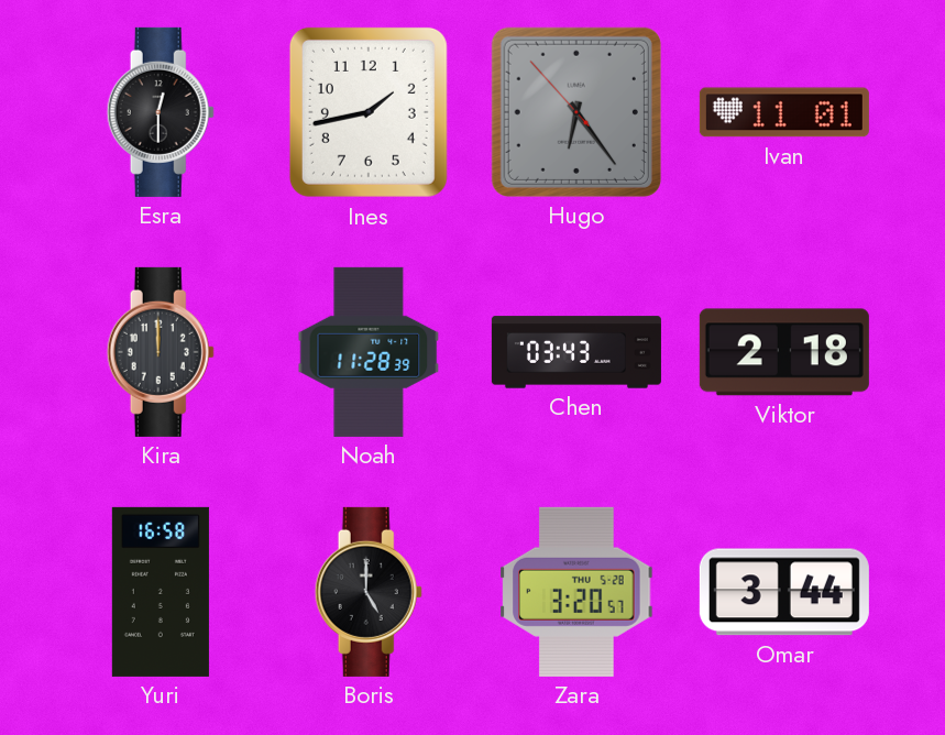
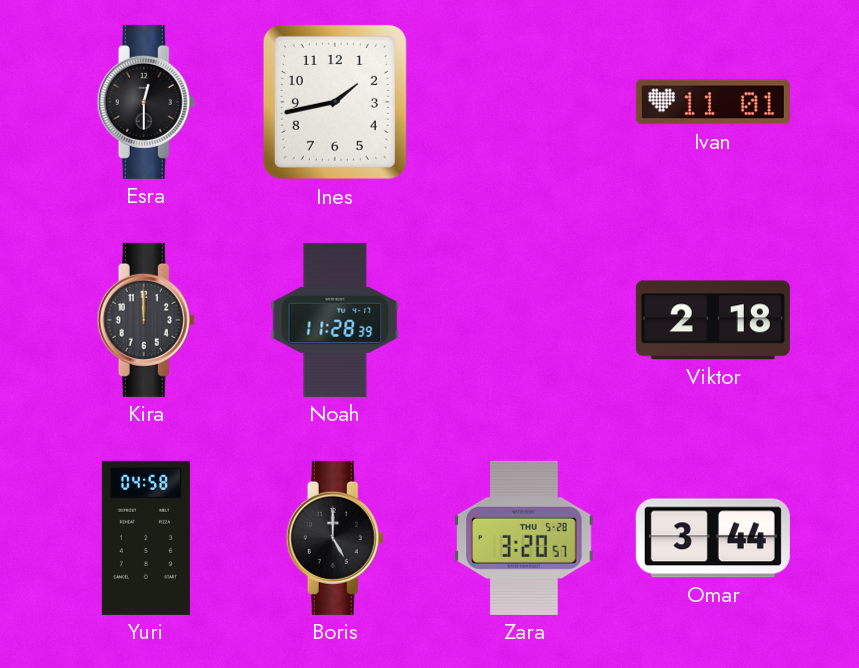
Hugo: 6:23 -> none (576, 112)
Chen: 03:43 -> none (576, 352)
Yuri: 16:58 -> 04:58 (146, 538)
